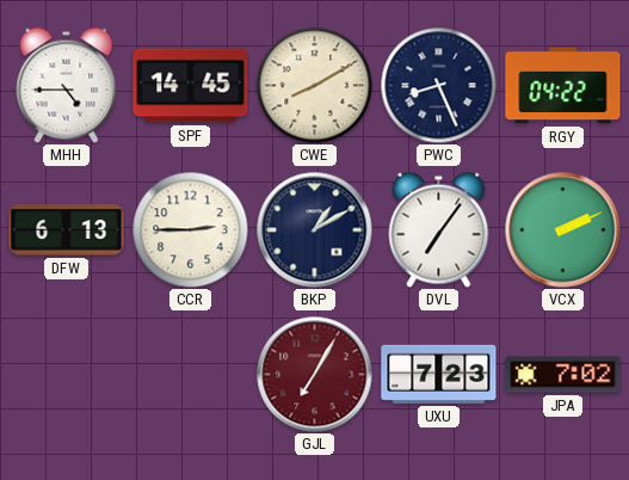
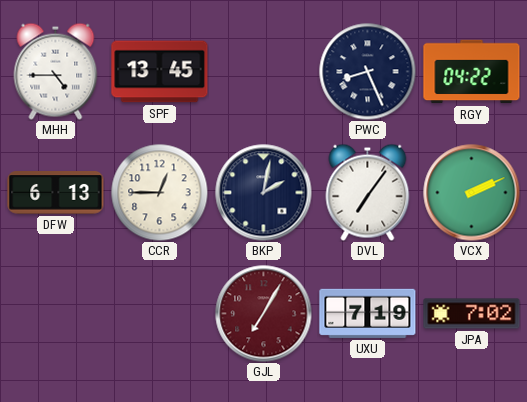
SPF: 14:45 -> 13:45 (160, 72)
CWE: 8:10 -> none (314, 85)
CCR: 2:45 -> 12:45 (159, 192)
BKP: 1:10 -> 2:02 (264, 193)
UXU: 7:23 -> 7:19 (368, 313)
